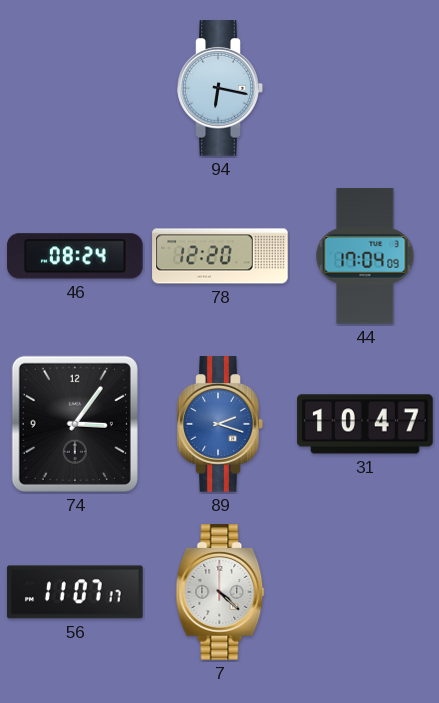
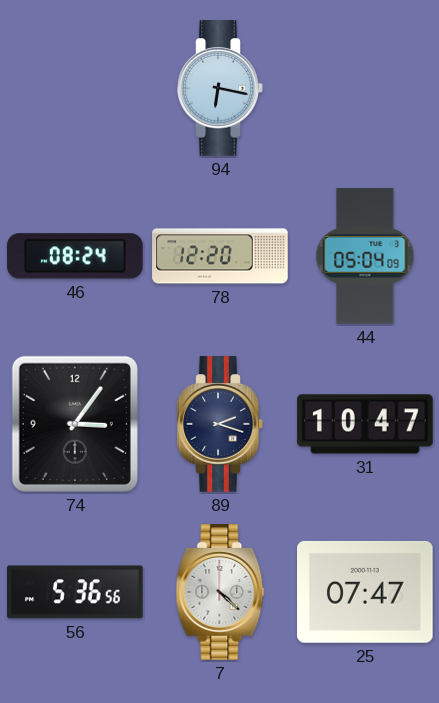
44: 17:04 -> 05:04 (365, 256)
89 dial: blue -> navy (220, 424)
56: 11:07 -> 5:36 (75, 592)
25: none -> 07:47 (365, 592)
